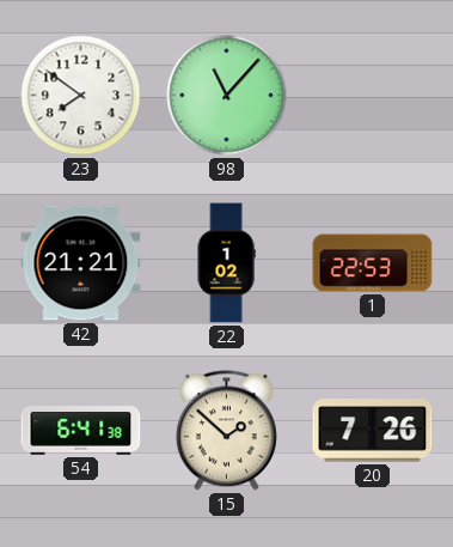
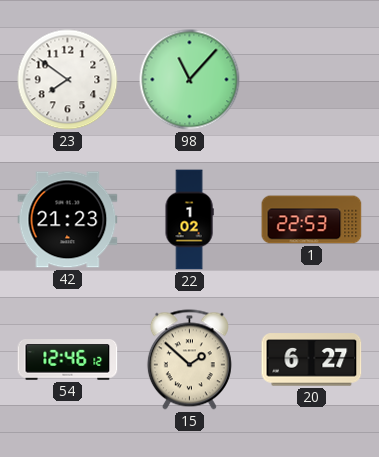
42: 21:21 -> 21:23 (68, 220)
54: 6:41 -> 12:46 (68, 360)
20: 7:26 -> 6:27 (312, 360)
